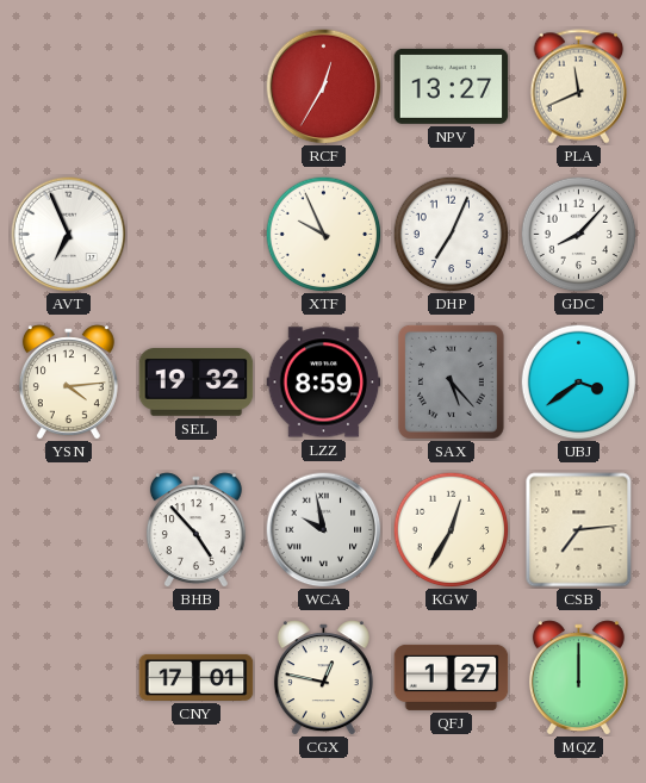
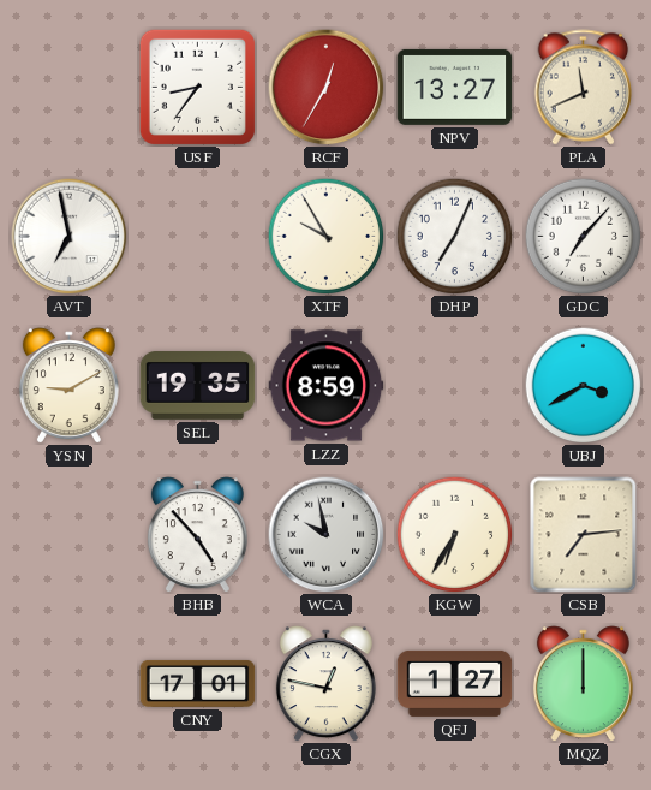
USF: none -> 8:36 (197, 87)
AVT: 6:56 -> 6:58 (70, 237)
XTF: 9:56 -> 9:55 (325, 236)
GDC: 8:07 -> 7:07 (583, 236)
YSN: 4:14 -> 9:10 (68, 386)
SEL: 19:32 -> 19:35 (198, 386)
SAX: 5:23 -> none (451, 381)
UBJ: 3:39 -> 3:40 (583, 385)
KGW: 12:35 -> 6:35 (454, 534)
